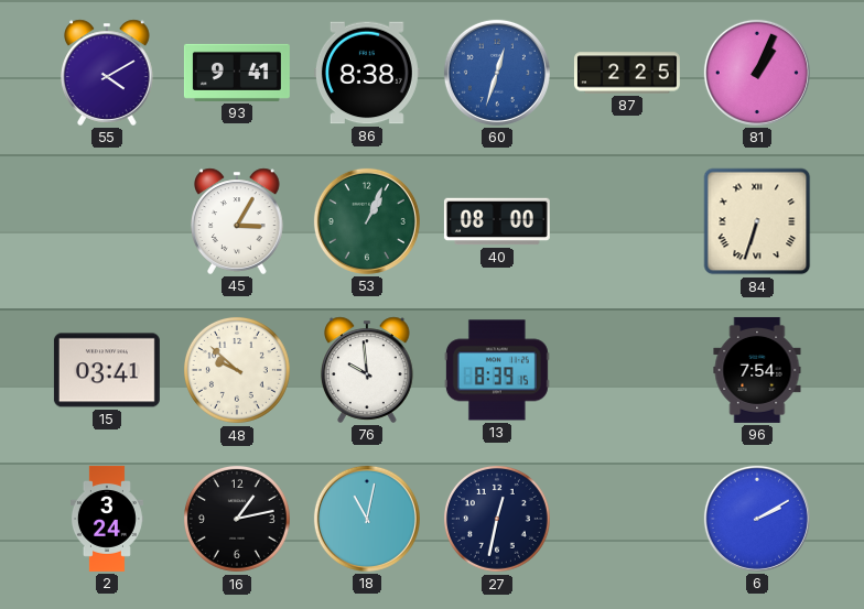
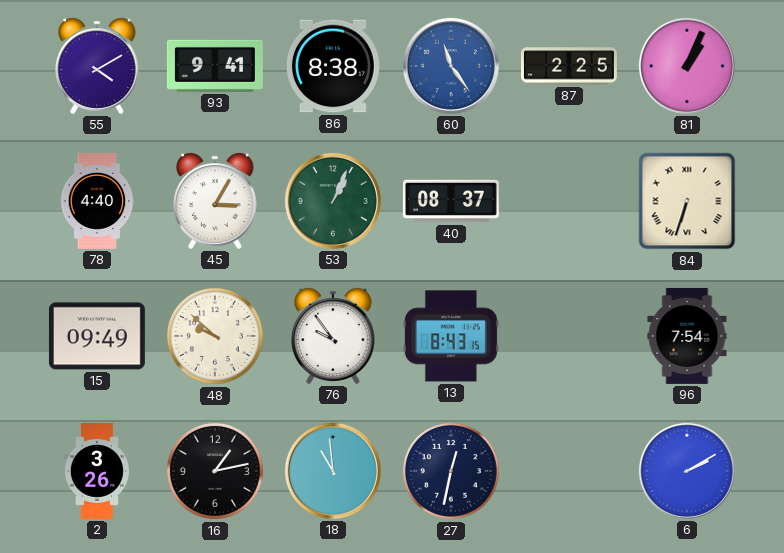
60: 12:33 -> 11:24 (451, 66)
78: none -> 4:40 (97, 201)
40: 08:00 -> 08:37 (451, 201)
15: 03:41 -> 09:49 (97, 336)
76: 9:59 -> 9:54 (333, 336)
13: 8:39 -> 8:43 (451, 336)
2: 3:24 -> 3:26 (97, 471)
18: 11:02 -> 10:59 (333, 471)
